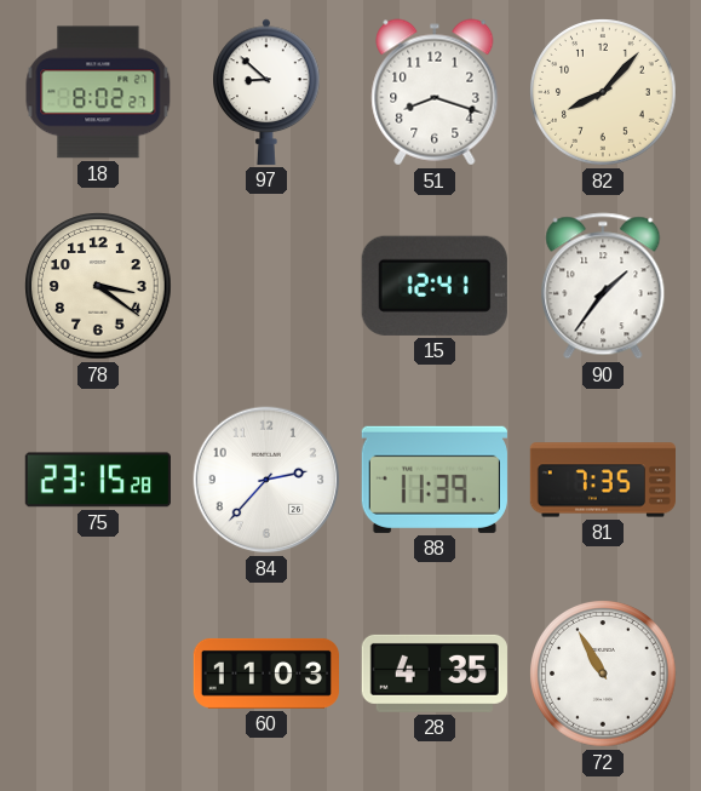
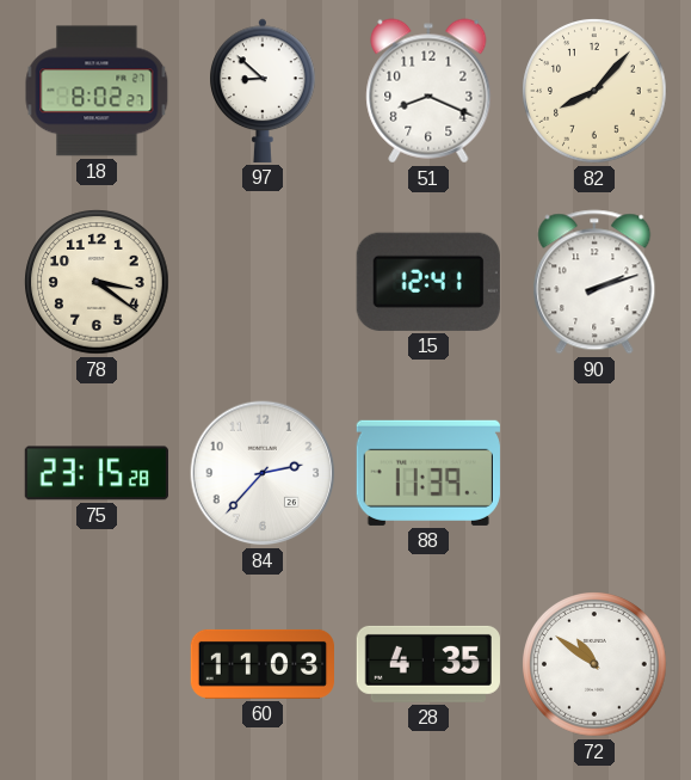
51: 8:18 -> 8:19 (428, 91)
90: 1:36 -> 2:12 (594, 282)
81: 7:35 -> none (602, 480)
72: 10:55 -> 10:51 (594, 664)
